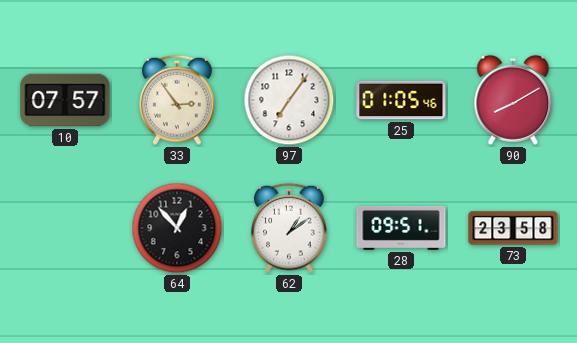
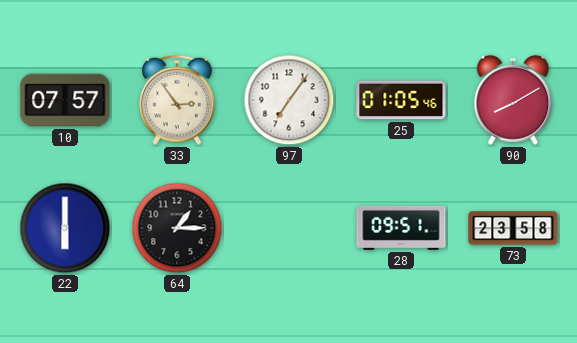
22: none -> 6:00 (65, 228)
64: 12:53 -> 1:15 (177, 228)
62: 1:09 -> none (290, 228)
